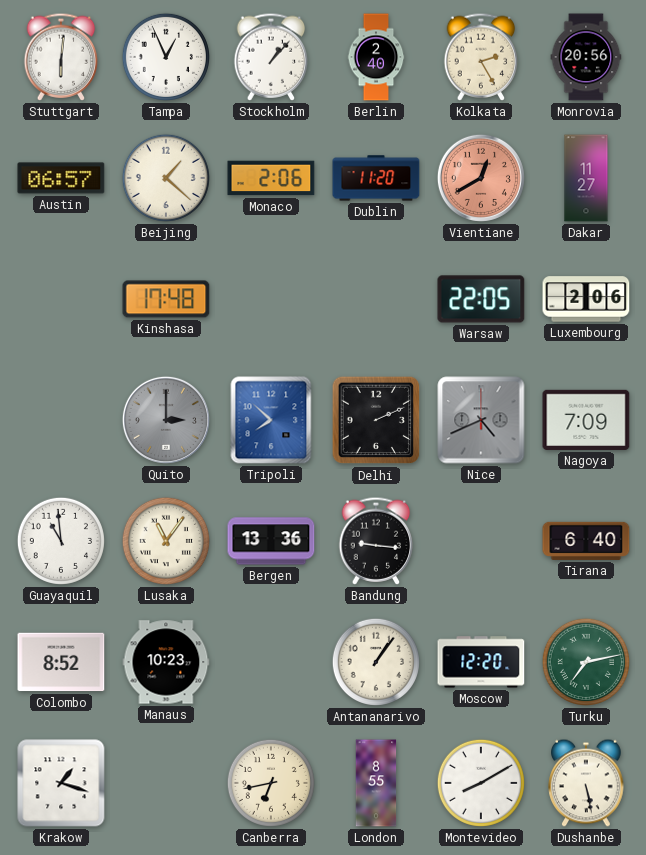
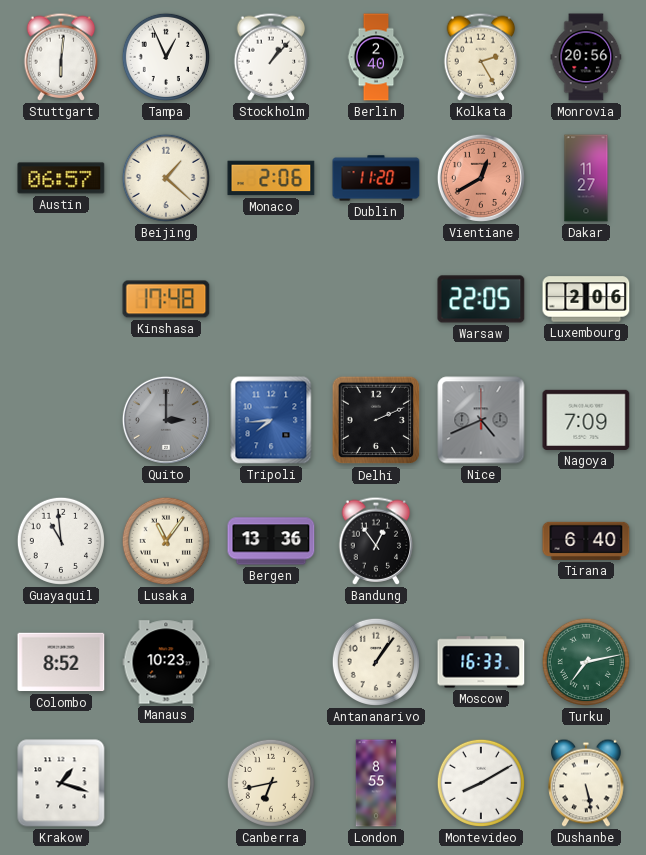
Tripoli: 7:52 -> 7:44 (271, 420)
Bandung: 9:16 -> 12:54 (376, 541)
Moscow: 12:20 -> 16:33 (481, 662)
